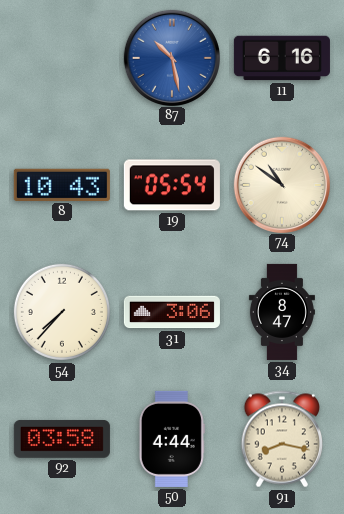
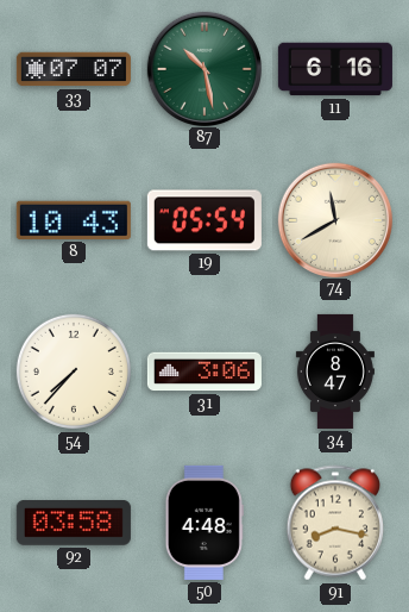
33: none -> 07:07 (74, 69)
87 dial: blue -> green (203, 68)
74: 10:51 -> 11:40 (334, 219)
50: 4:44 -> 4:48 (204, 523)
